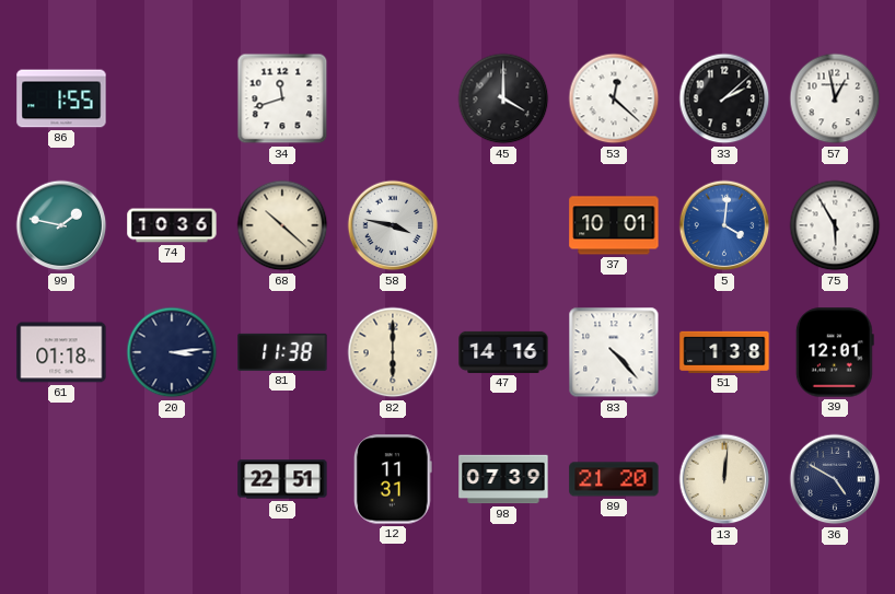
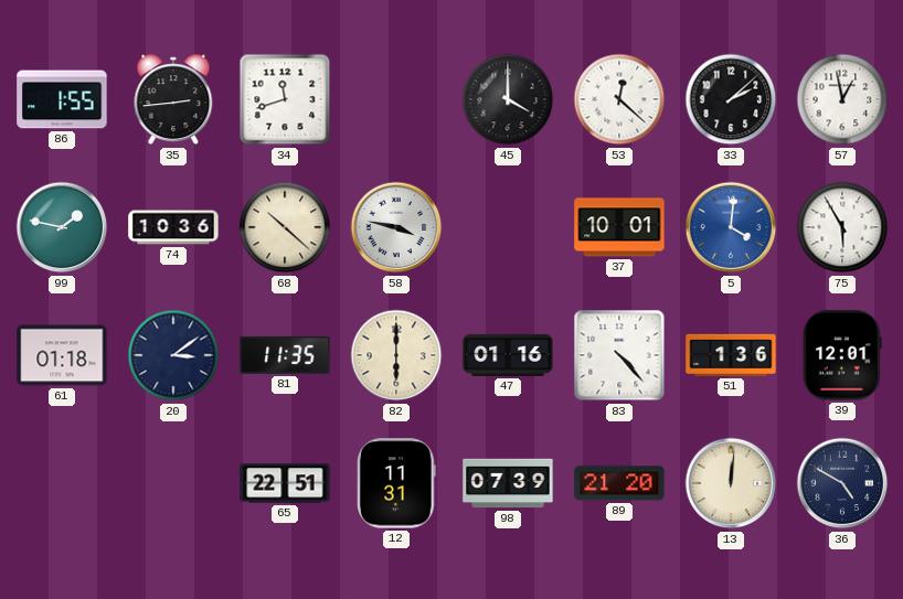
35: none -> 2:44 (173, 99)
20: 3:14 -> 3:09 (173, 355)
81: 11:38 -> 11:35 (285, 355)
47: 14:16 -> 01:16 (508, 355)
51: 1:38 -> 1:36 (731, 355)
